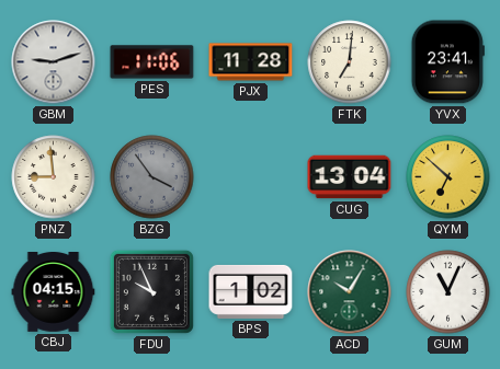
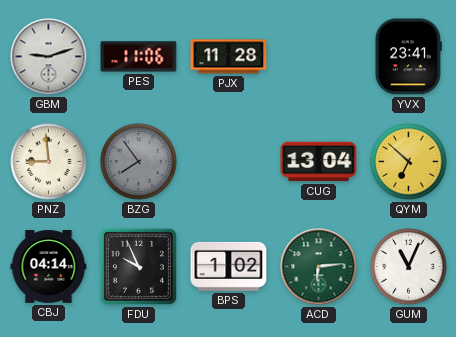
FTK: 7:01 -> none (350, 62)
BZG: 3:54 -> 7:54 (139, 162)
CBJ: 04:15 -> 04:14 (49, 267)
ACD: 10:05 -> 6:14 (319, 267)
